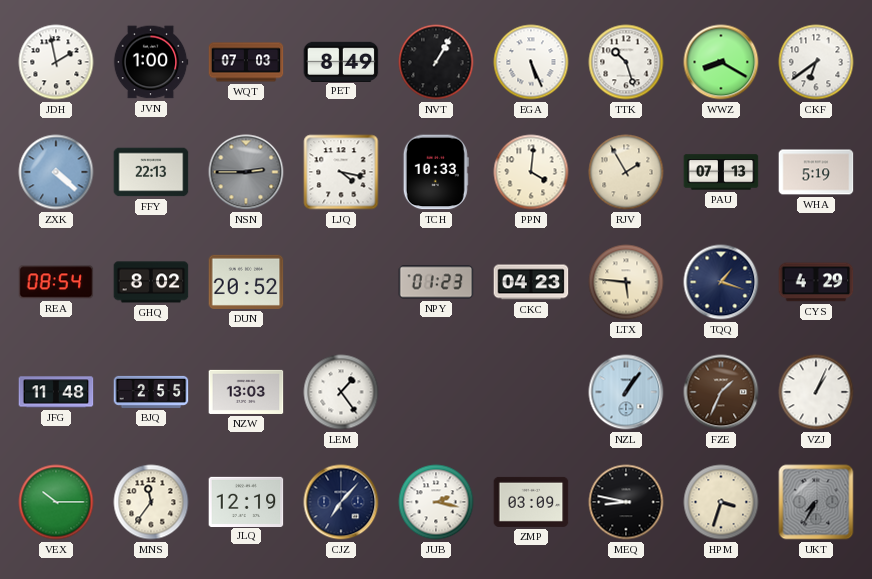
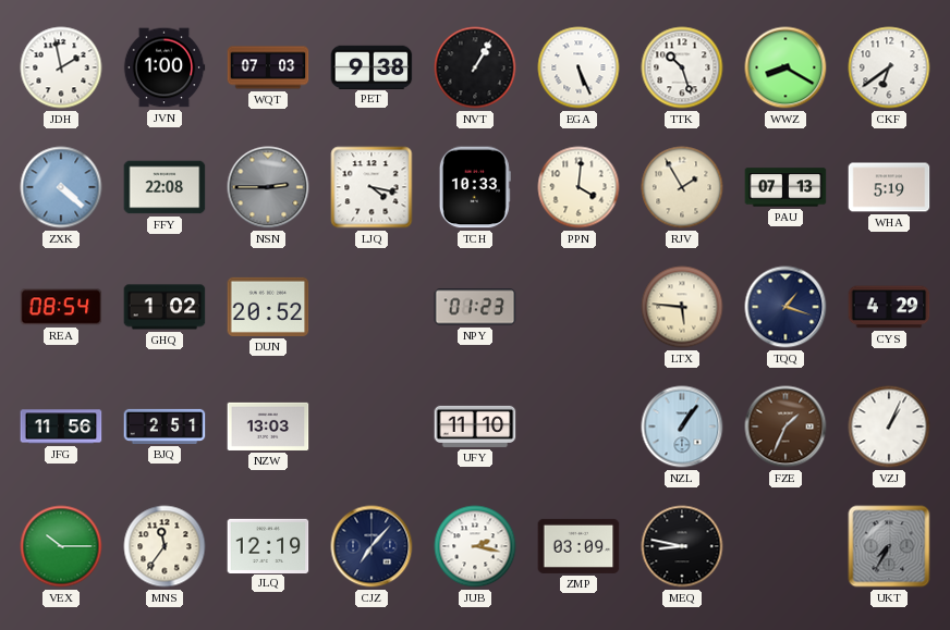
PET: 8:49 -> 9:38 (372, 66)
FFY: 22:13 -> 22:08 (165, 187)
GHQ: 8:02 -> 1:02 (165, 307)
CKC: 04:23 -> none (531, 282)
JFG: 11:48 -> 11:56 (61, 427)
BJQ: 2:55 -> 2:51 (165, 427)
LEM: 1:24 -> none (341, 392)
UFY: none -> 11:10 (475, 427)
HPM: 3:33 -> none (721, 502)
